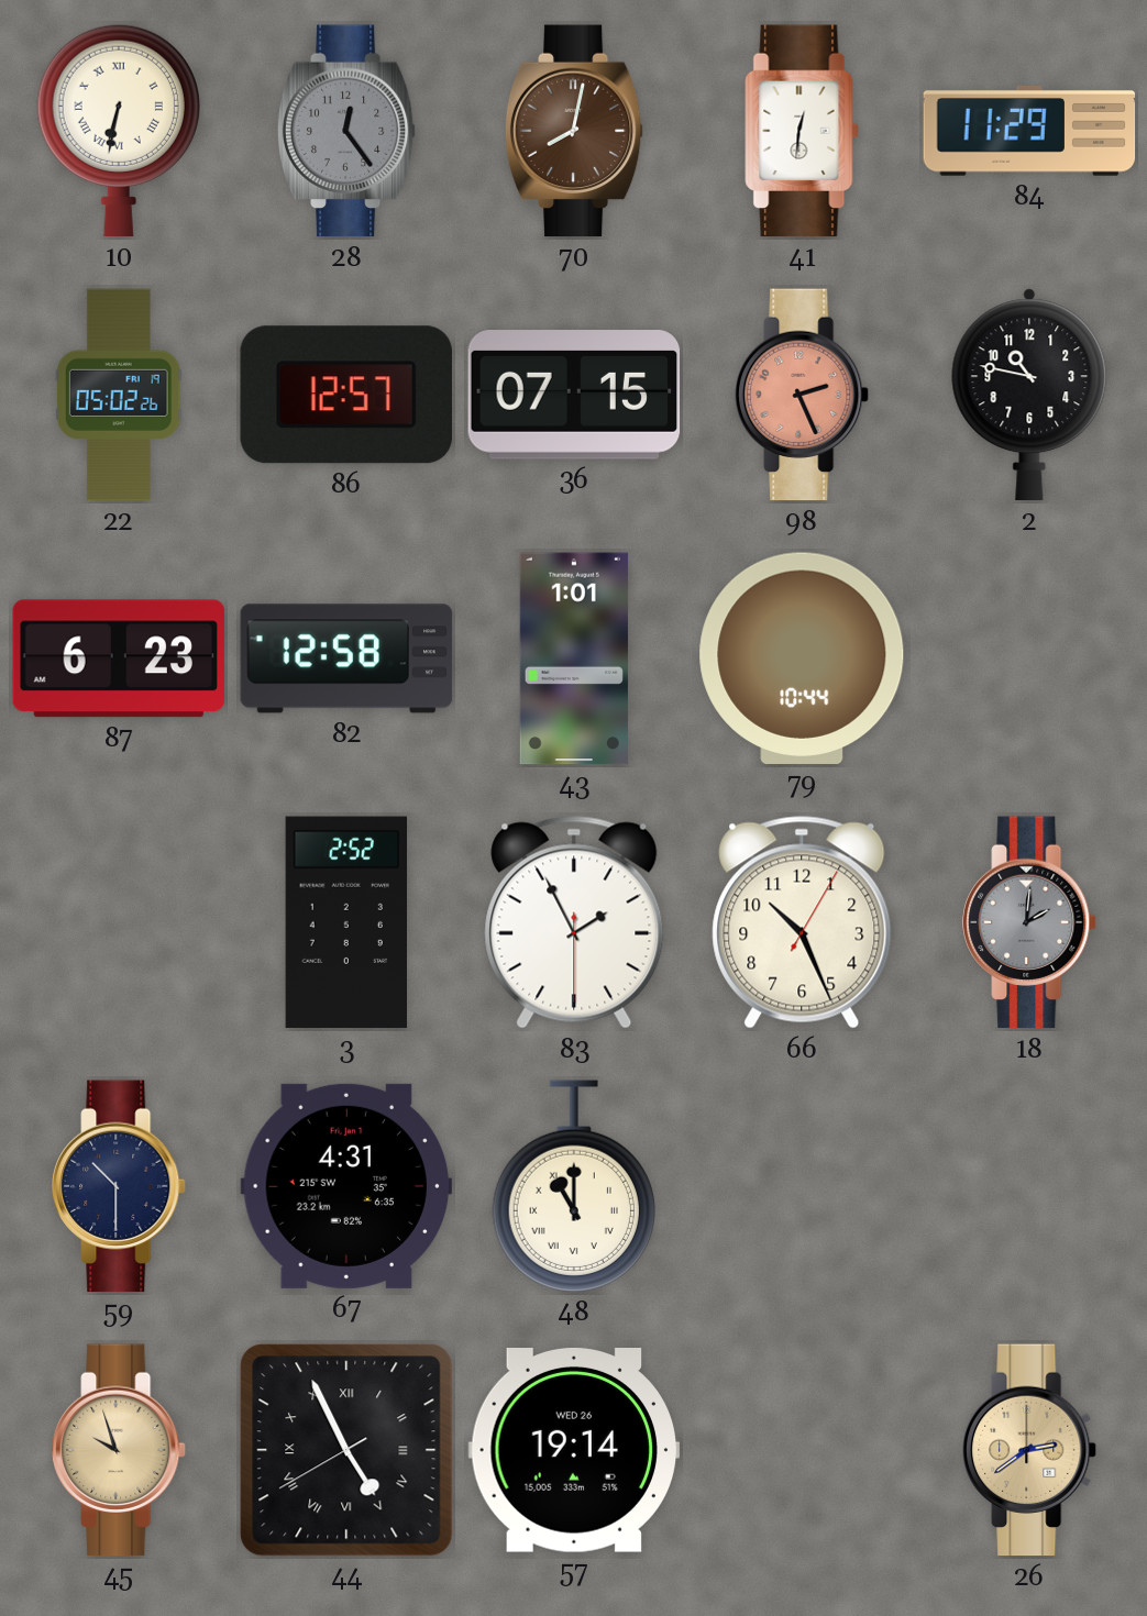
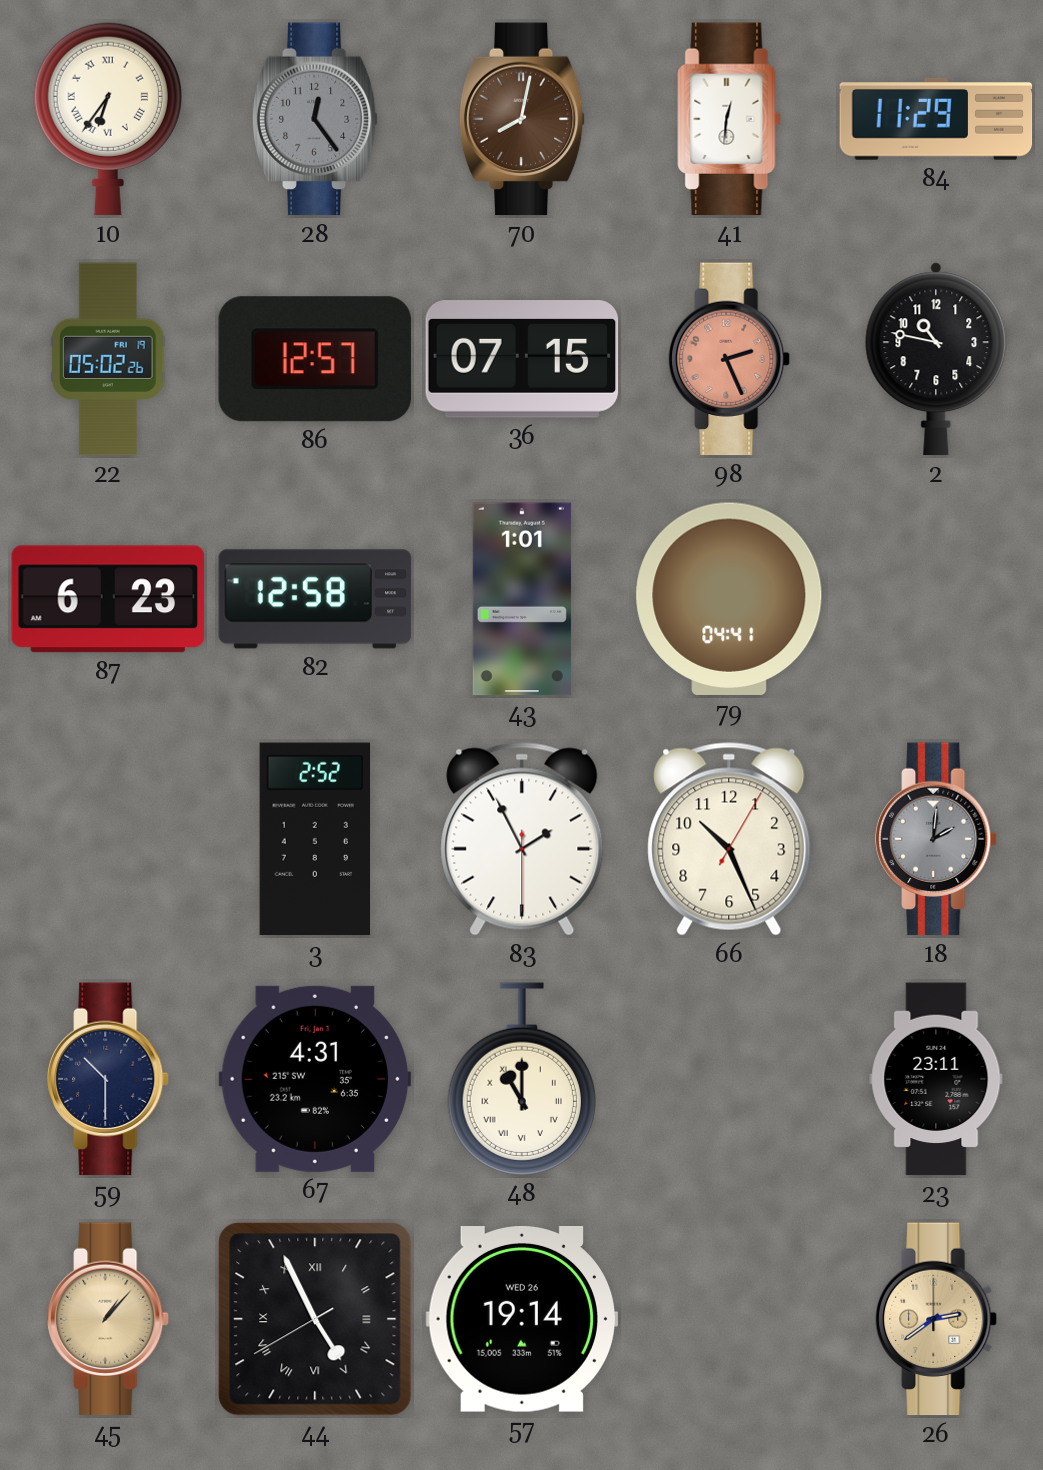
10: 6:32 -> 6:36 (108, 119)
79: 10:44 -> 04:41 (729, 599)
23: none -> 23:11 (936, 1079)
45: 9:57 -> 1:07 (108, 1319)
